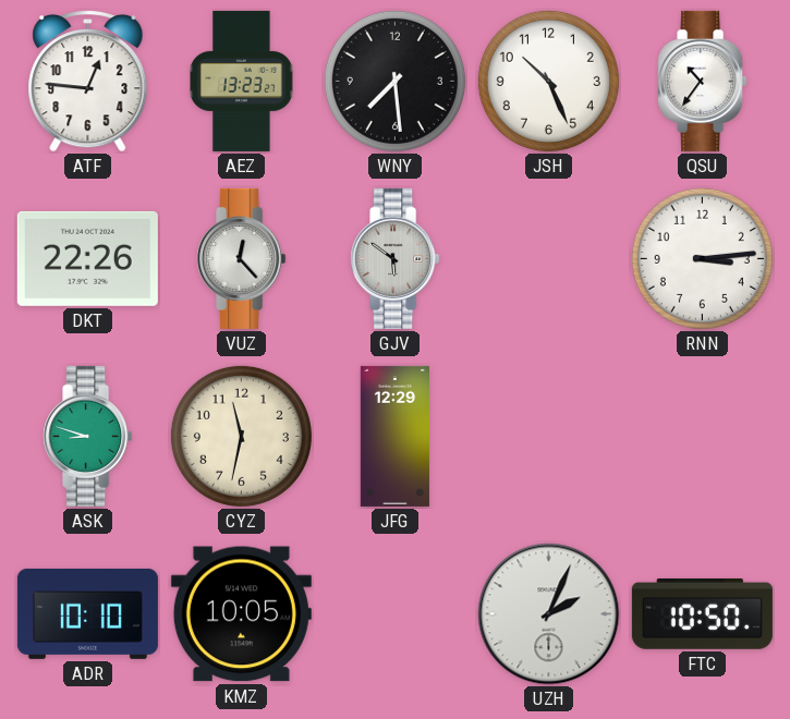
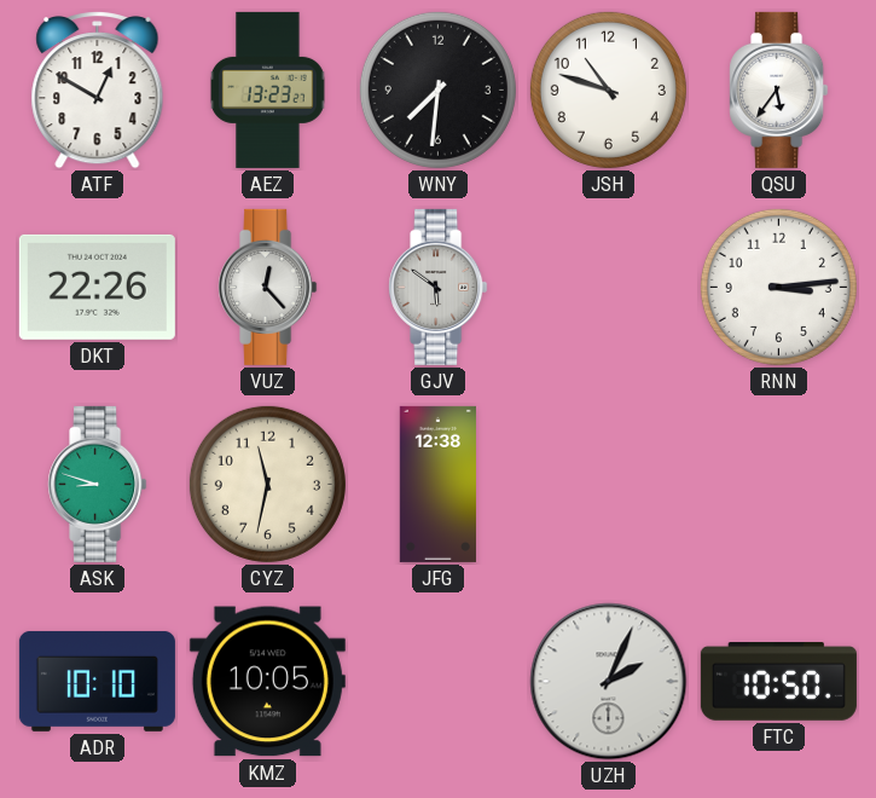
ATF: 12:46 -> 12:50 (98, 91)
WNY: 7:29 -> 7:31 (437, 89)
JSH: 10:26 -> 10:48 (608, 89)
QSU: 10:36 -> 5:36 (779, 89)
JFG: 12:29 -> 12:38 (437, 484)
